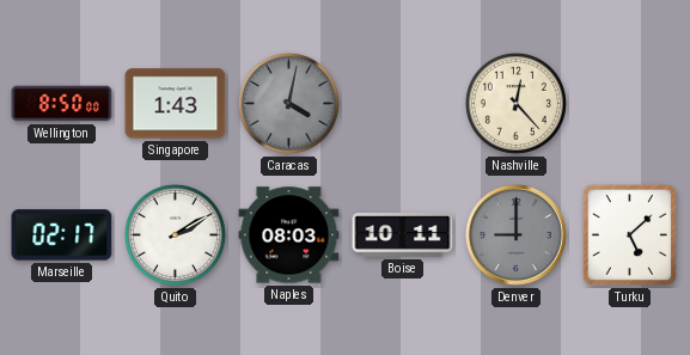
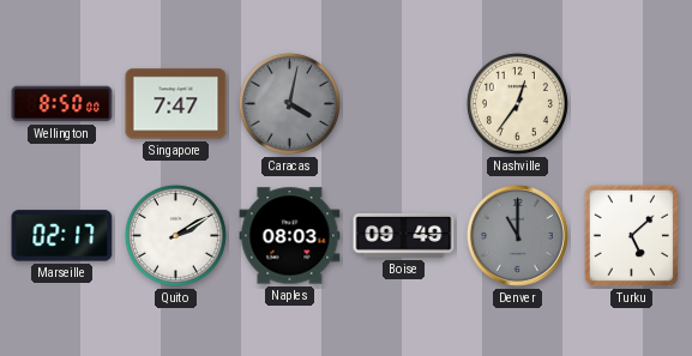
Singapore: 1:43 -> 7:47 (176, 104)
Nashville: 12:23 -> 12:36 (517, 103)
Boise: 10:11 -> 09:49 (404, 236)
Denver: 9:00 -> 11:00 (517, 236)
